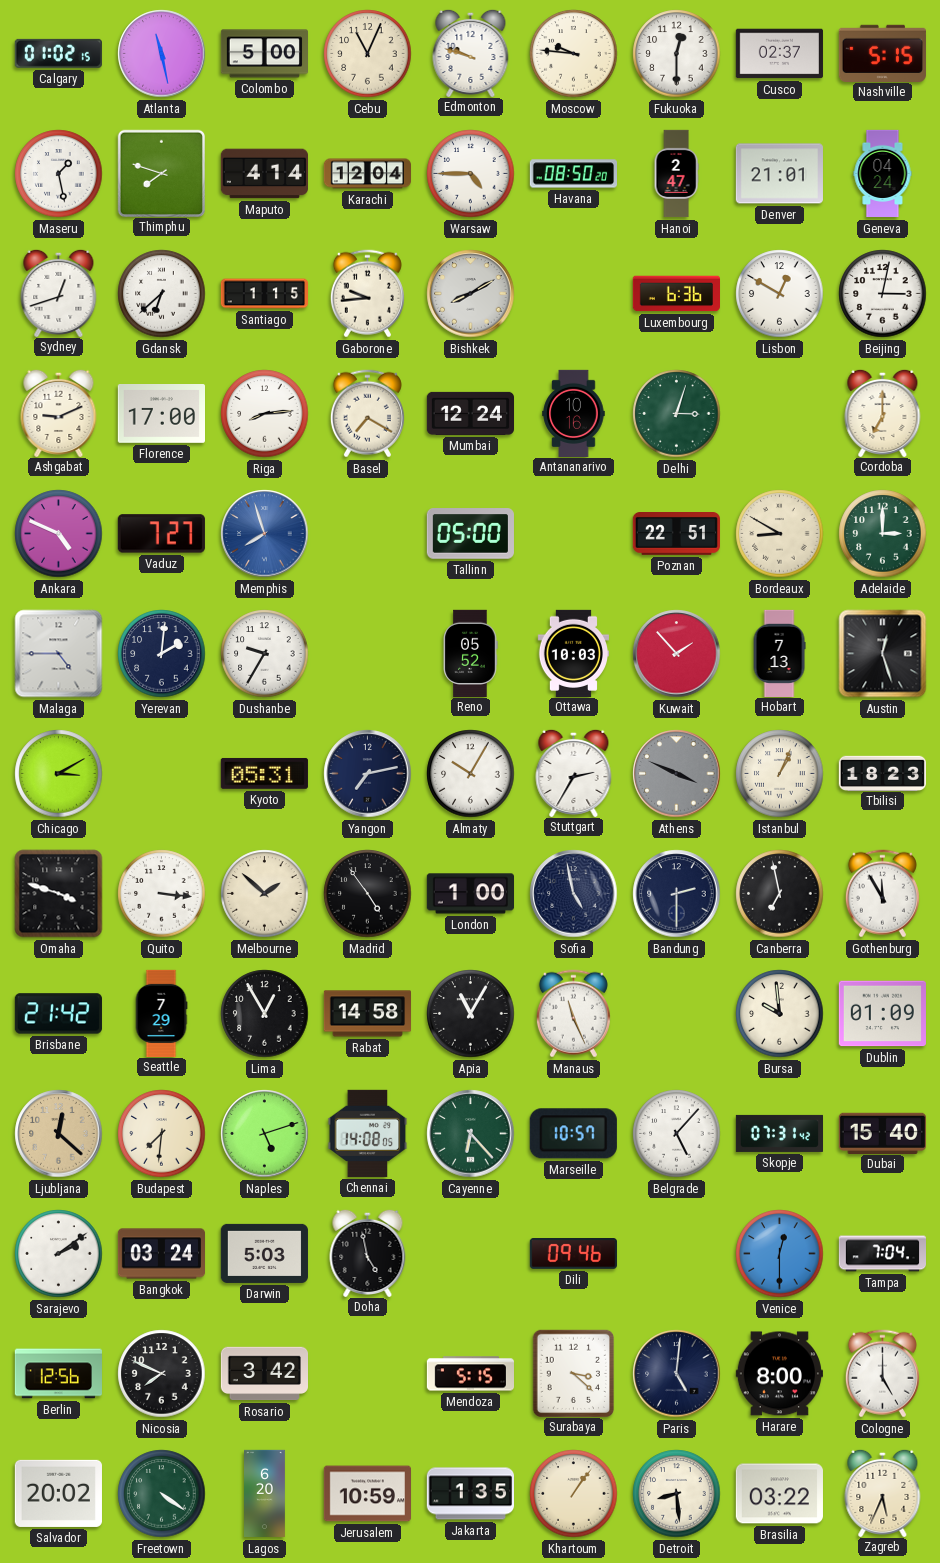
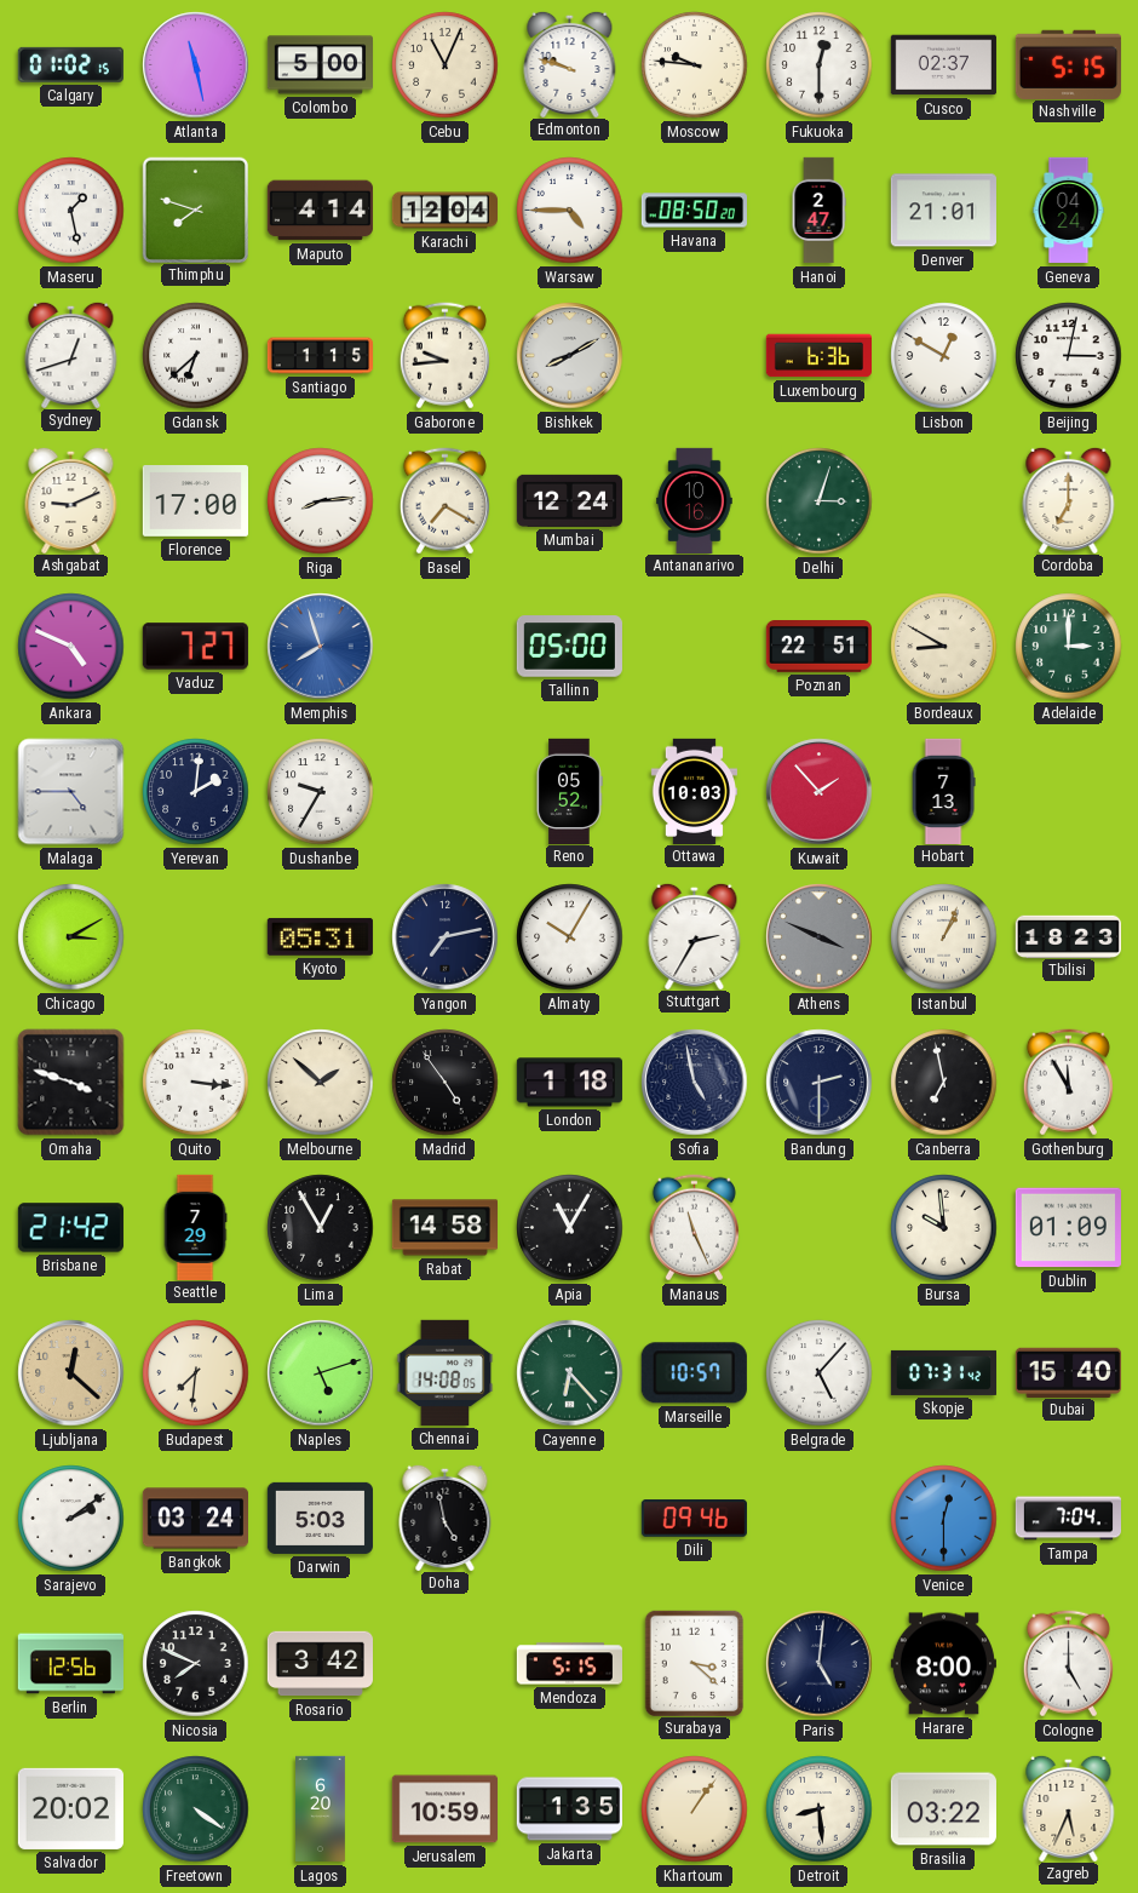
Austin: 12:27 -> none (883, 654)
London: 1:00 -> 1:18 (569, 1083)
